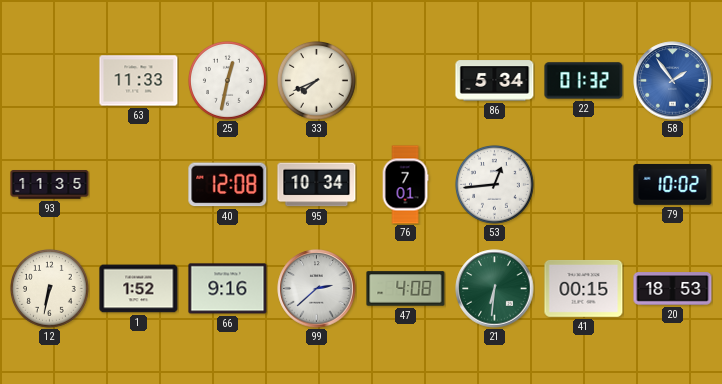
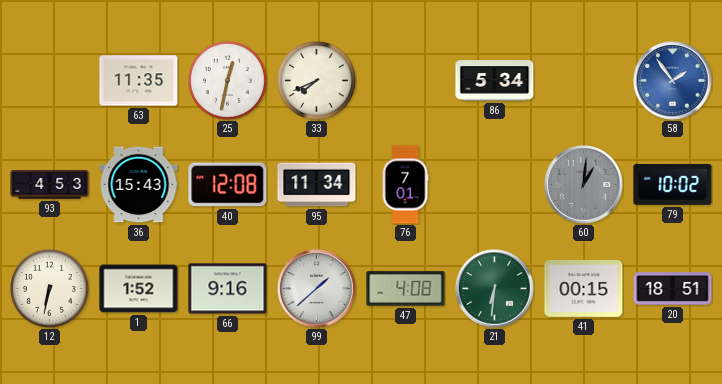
63: 11:33 -> 11:35 (139, 81)
22: 01:32 -> none (584, 81)
93: 11:35 -> 4:53 (50, 185)
36: none -> 15:43 (139, 185)
95: 10:34 -> 11:34 (317, 185)
53: 12:44 -> none (495, 185)
60: none -> 1:01 (584, 185)
99: 2:38 -> 1:38 (317, 289)
20: 18:53 -> 18:51 (673, 289)
